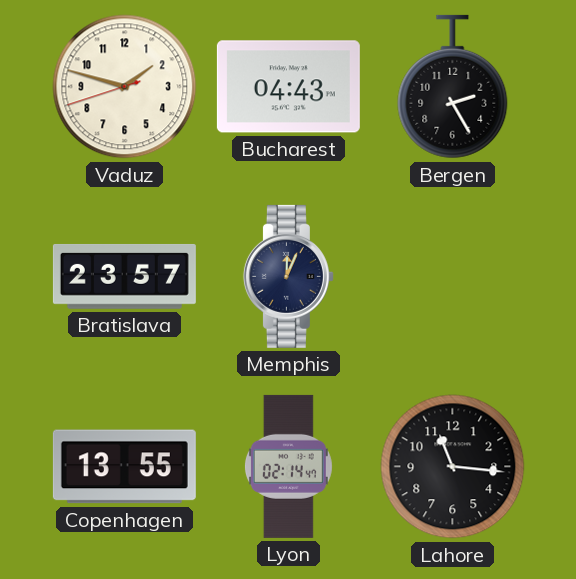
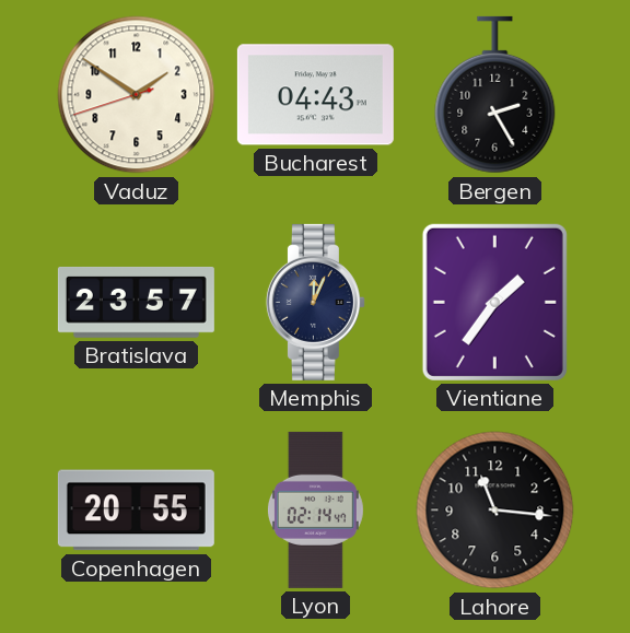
Vaduz: 1:47 -> 1:50 (137, 95)
Vientiane: none -> 1:36 (494, 302)
Copenhagen: 13:55 -> 20:55 (136, 511)
